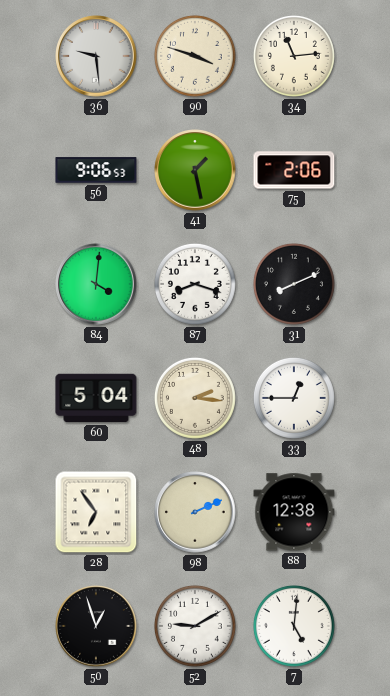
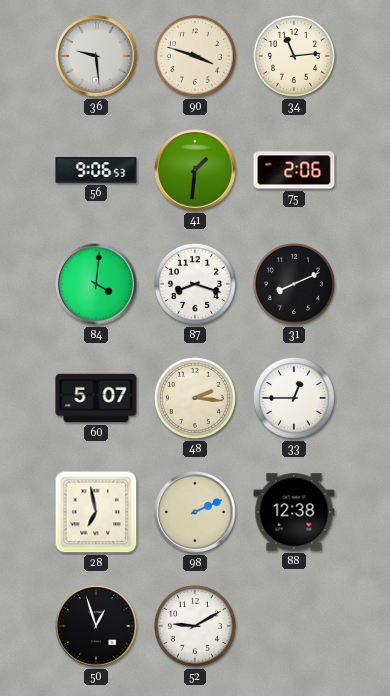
41: 1:28 -> 1:31 (195, 170)
60: 5:04 -> 5:07 (96, 398)
28: 6:54 -> 6:58 (96, 512)
7: 5:01 -> none (294, 626)
